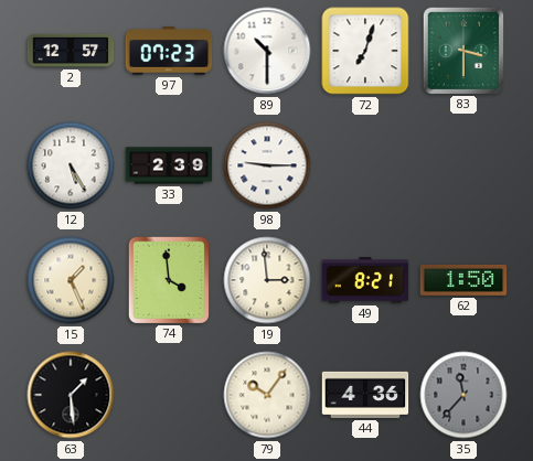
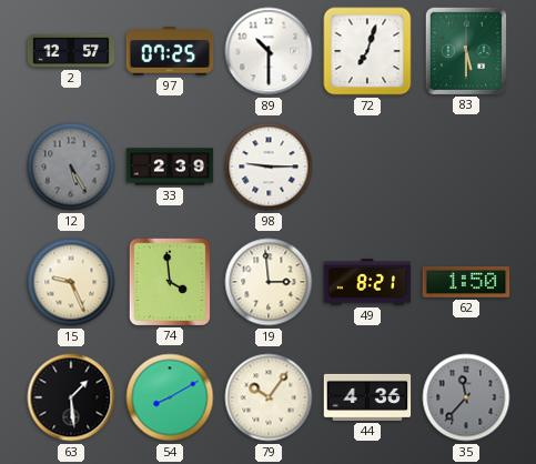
97: 07:23 -> 07:25 (170, 51)
83: 3:30 -> 5:30 (465, 50)
12 dial: white -> grey (71, 167)
15: 1:26 -> 9:26 (71, 282)
54: none -> 8:10 (170, 397)
